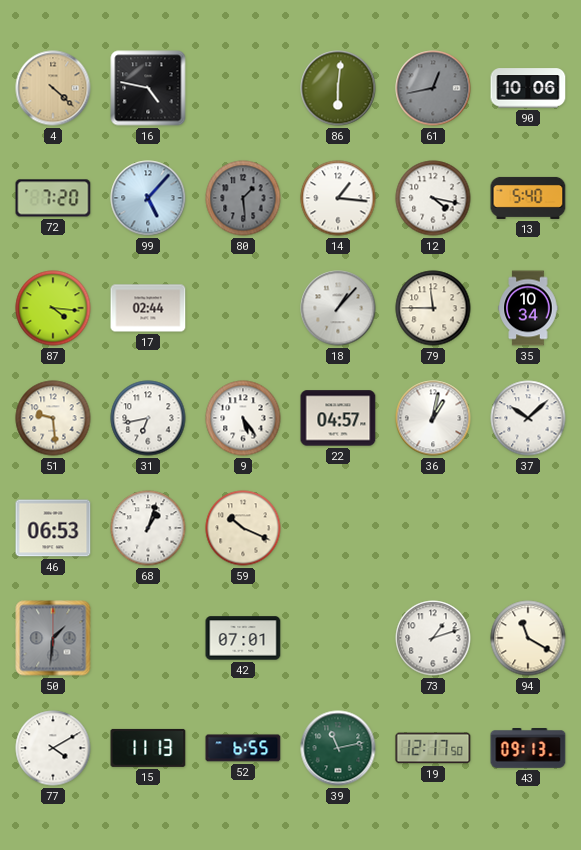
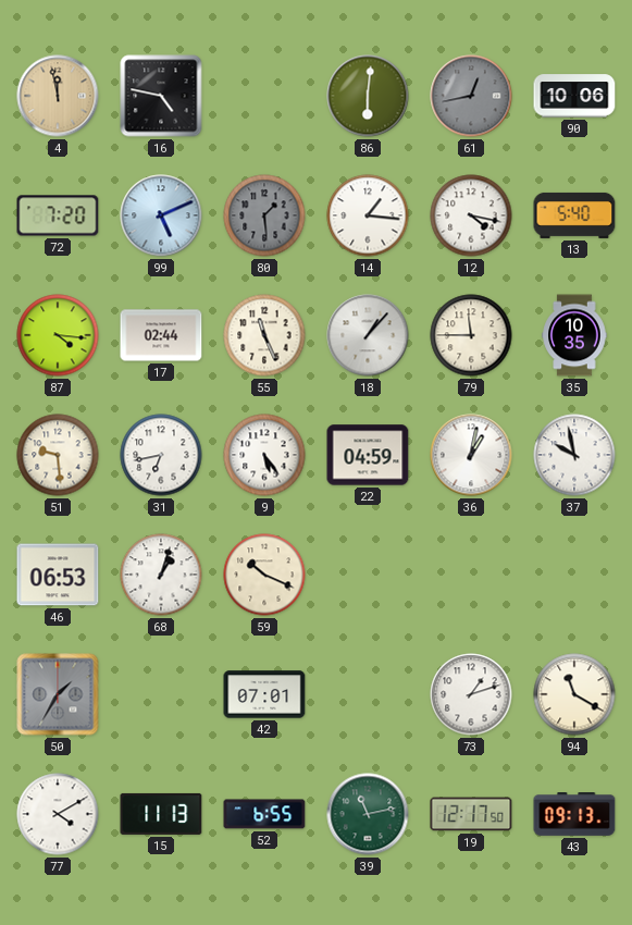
4: 4:22 -> 11:58 (58, 96)
99: 5:07 -> 5:11 (161, 215)
55: none -> 11:26 (264, 335)
35: 10:34 -> 10:35 (574, 335)
22: 04:57 -> 04:59 (368, 455)
37: 10:08 -> 9:58 (574, 455)
50: 1:31 -> 1:35 (58, 694)
